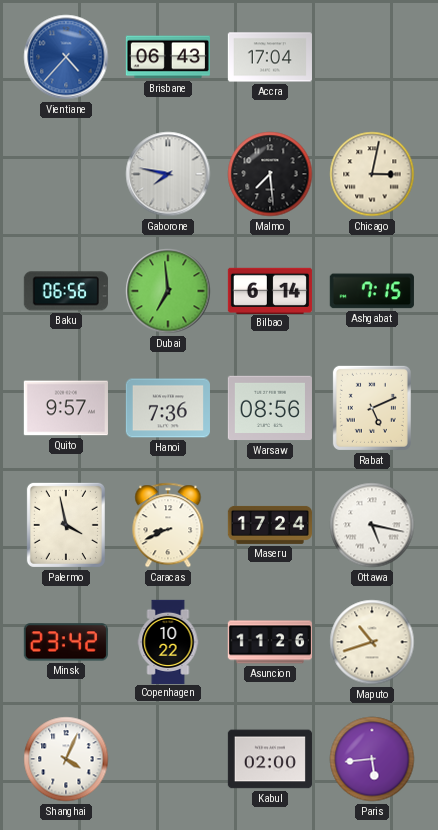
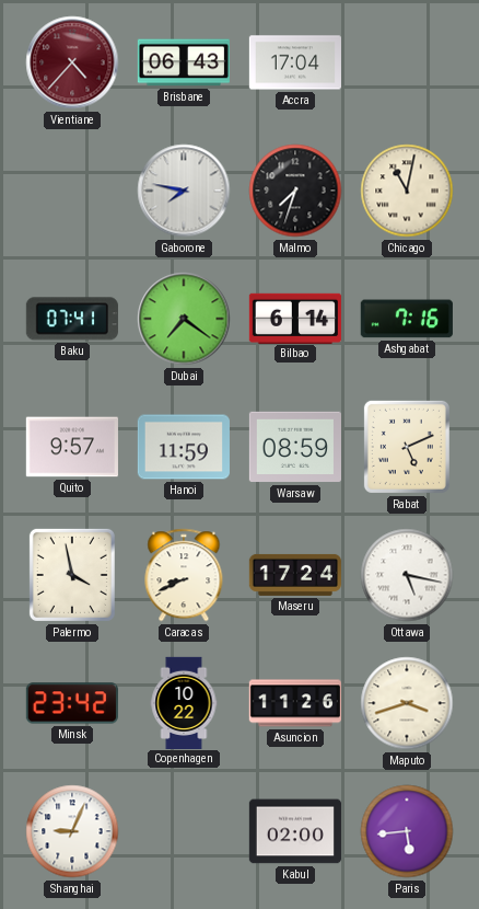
Vientiane dial: blue -> burgundy (72, 62)
Malmo: 7:29 -> 7:33 (295, 191)
Chicago: 3:02 -> 11:02 (407, 191)
Baku: 06:56 -> 07:41 (72, 319)
Dubai: 6:59 -> 7:21 (184, 319)
Ashgabat: 7:15 -> 7:16 (407, 319)
Hanoi: 7:36 -> 11:59 (184, 447)
Warsaw: 08:56 -> 08:59 (295, 447)
Maputo: 10:42 -> 3:42 (407, 703)
Shanghai: 4:04 -> 9:04 (72, 831)
